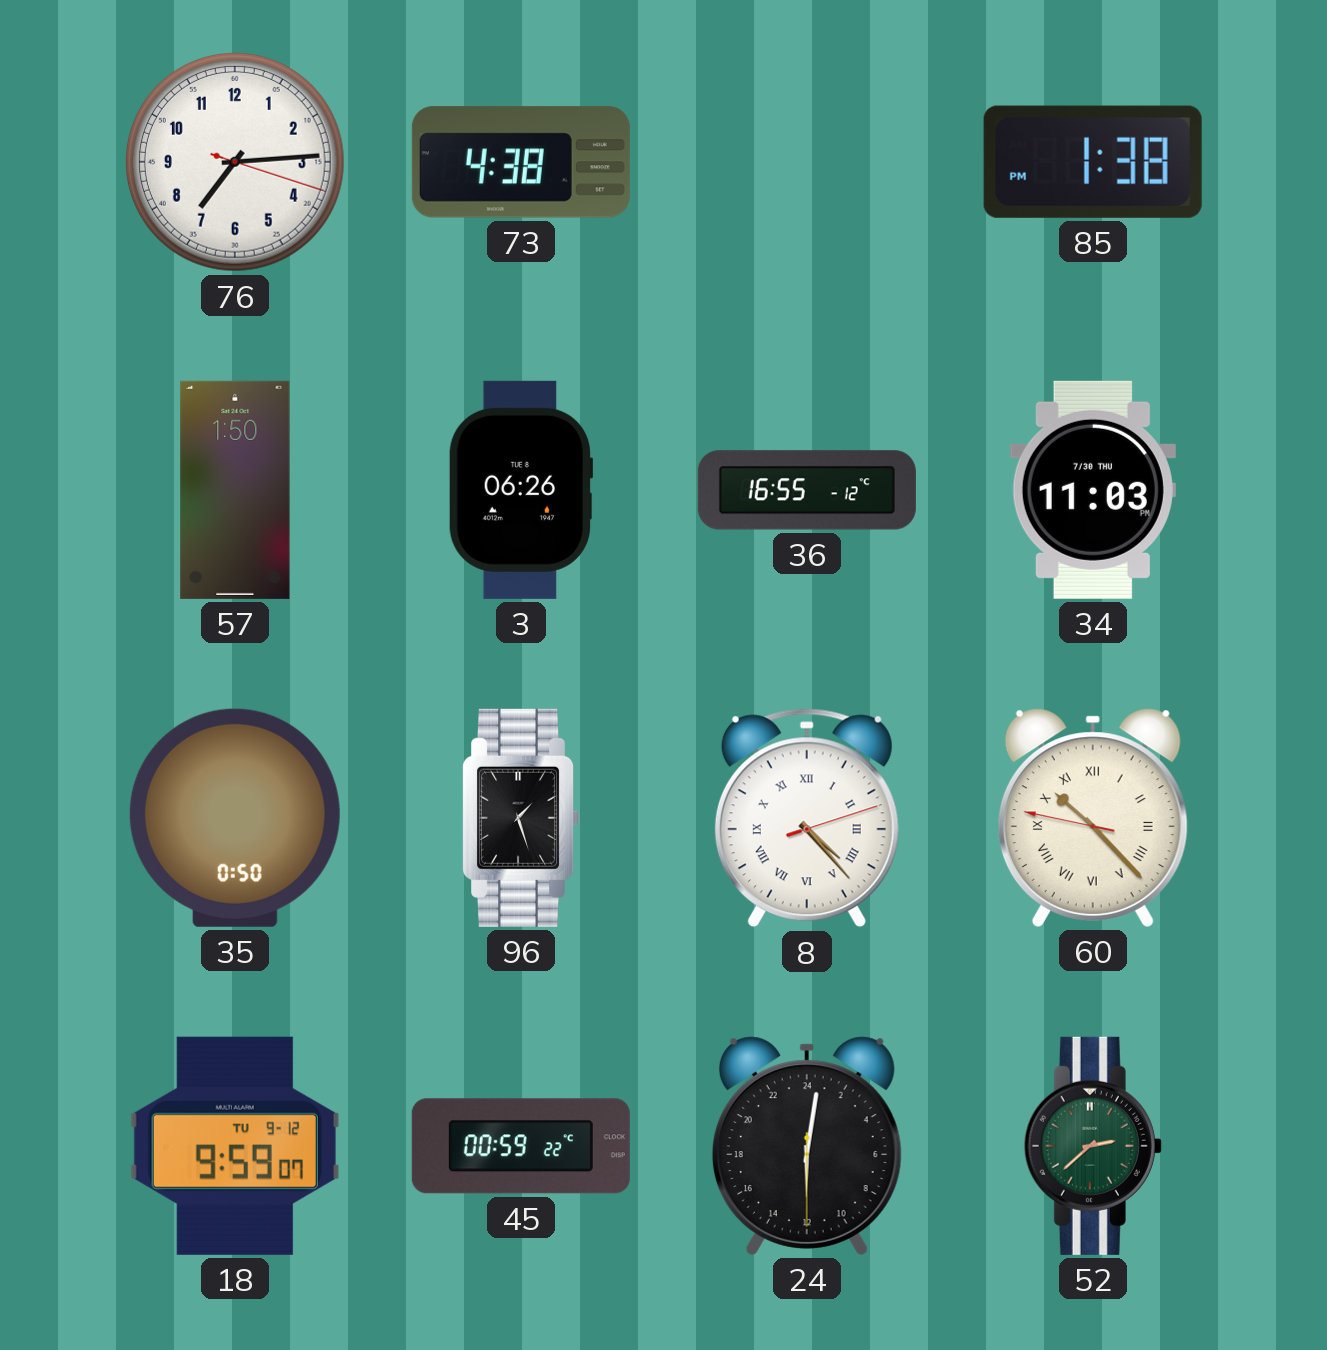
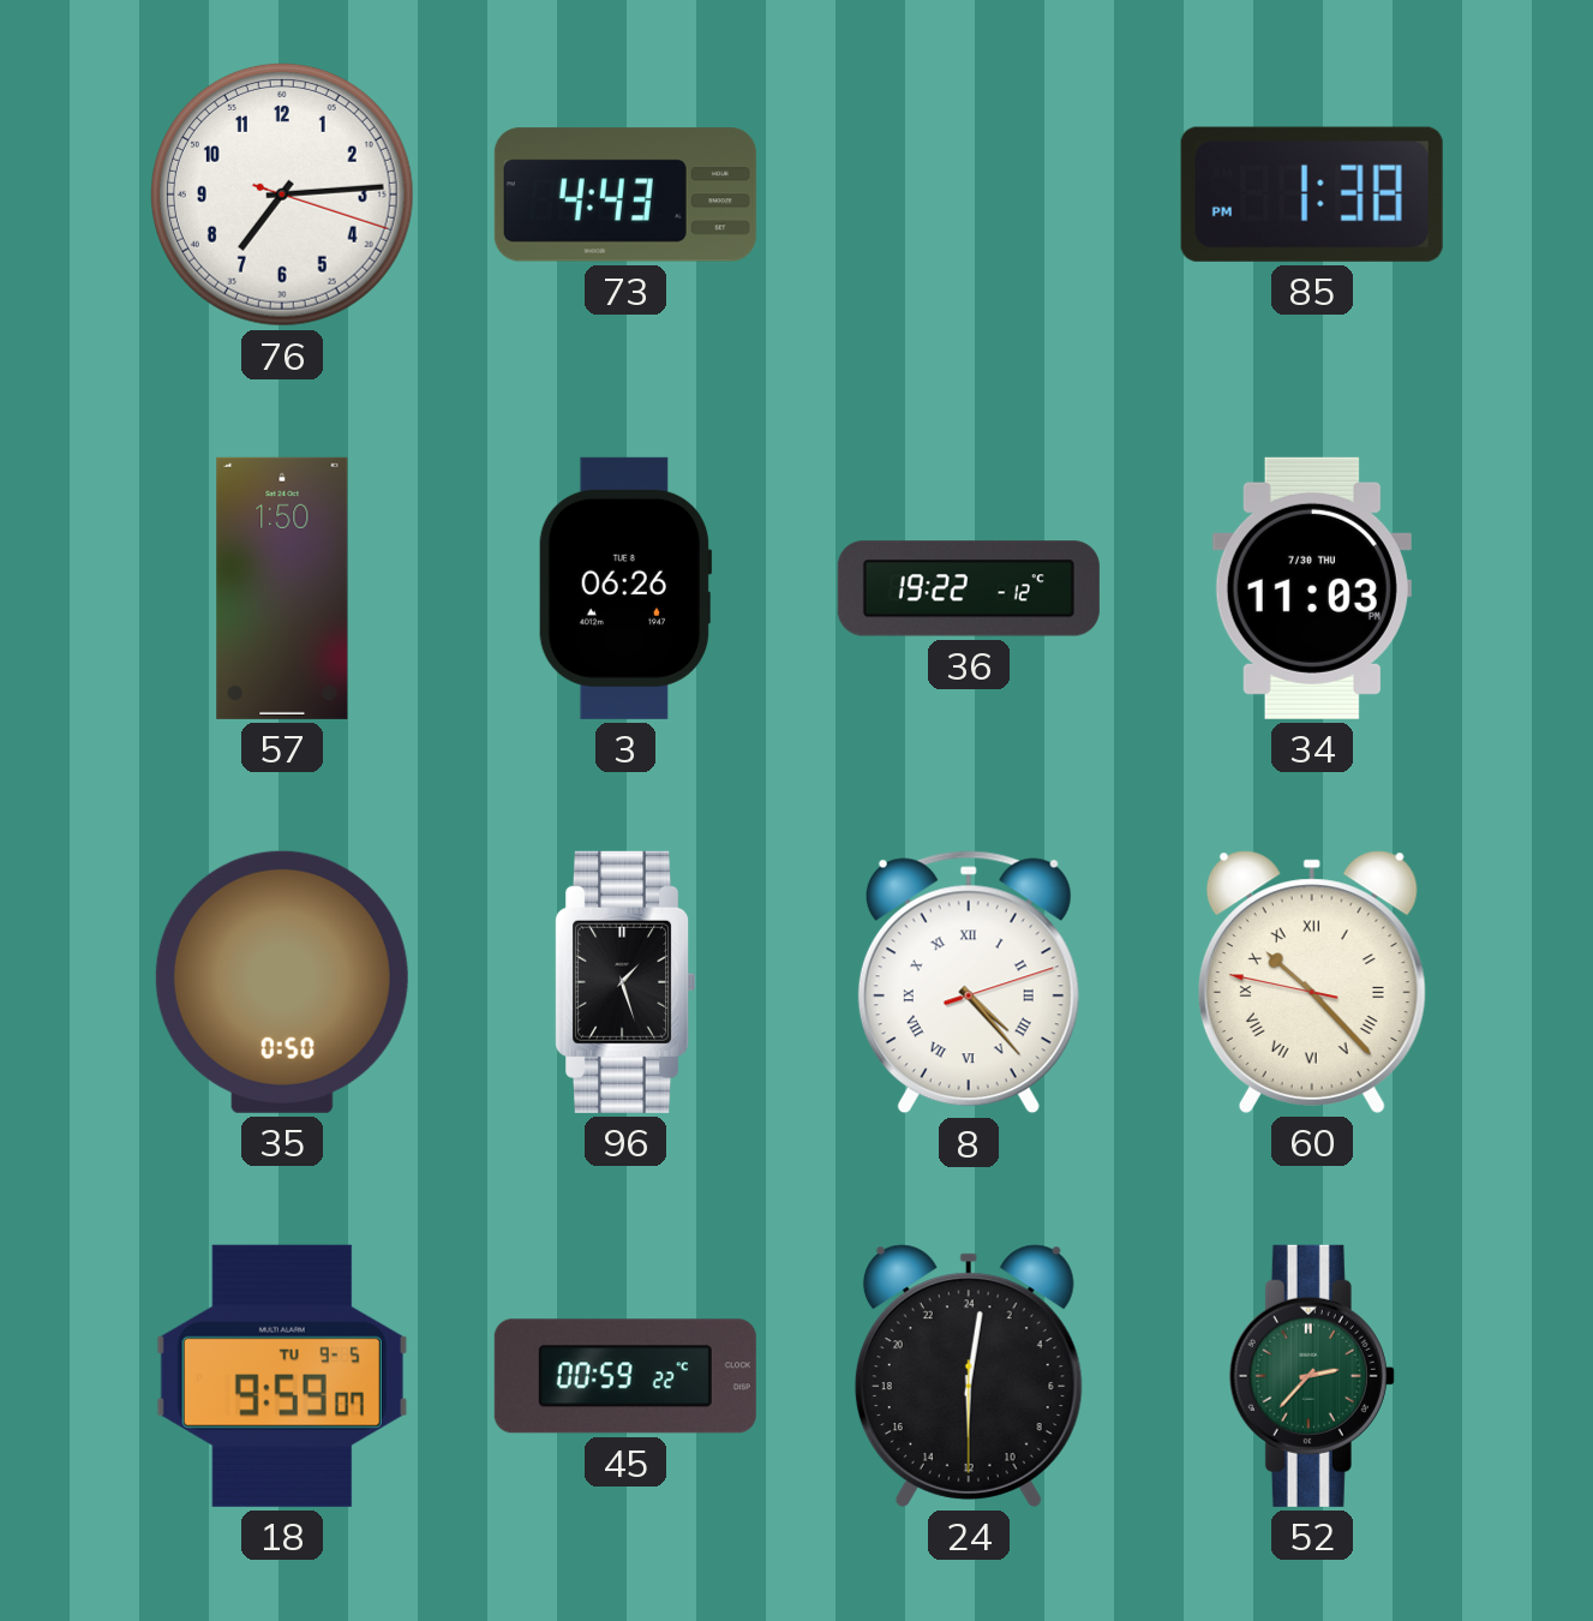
73: 4:38 -> 4:43 (625, 195)
36: 16:55 -> 19:22 (969, 588)
18 date: TU 9-12 -> TU 9-5 (282, 1376)
52: 2:38 -> 2:37 (1312, 1376)
